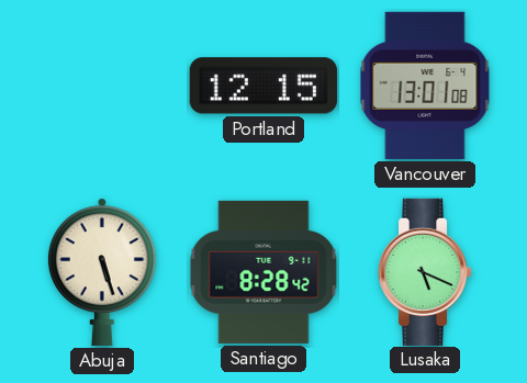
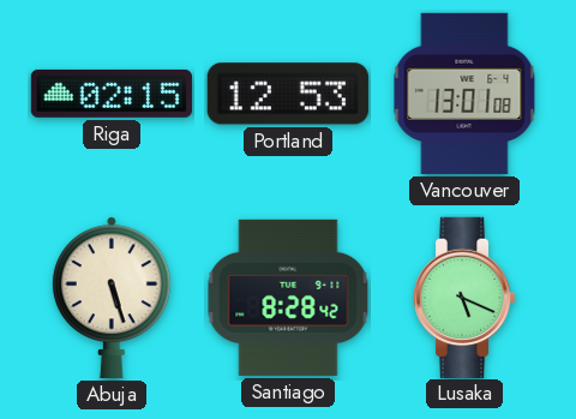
Riga: none -> 02:15 (112, 94)
Portland: 12:15 -> 12:53 (288, 94)
